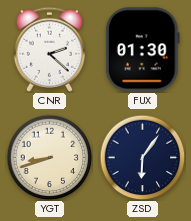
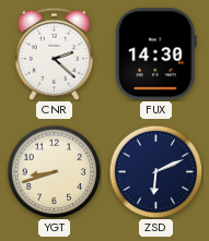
FUX: 01:30 -> 14:30 (155, 55)
ZSD: 6:06 -> 6:11 (155, 171)
